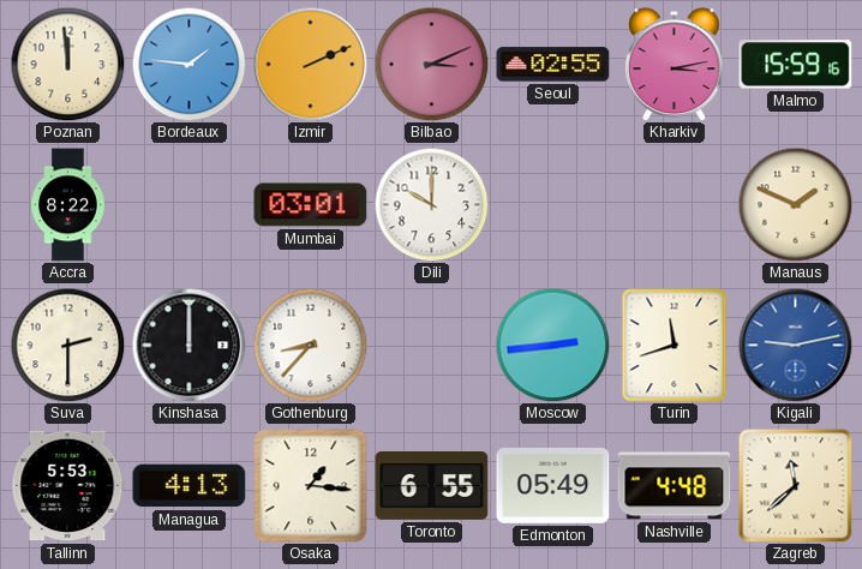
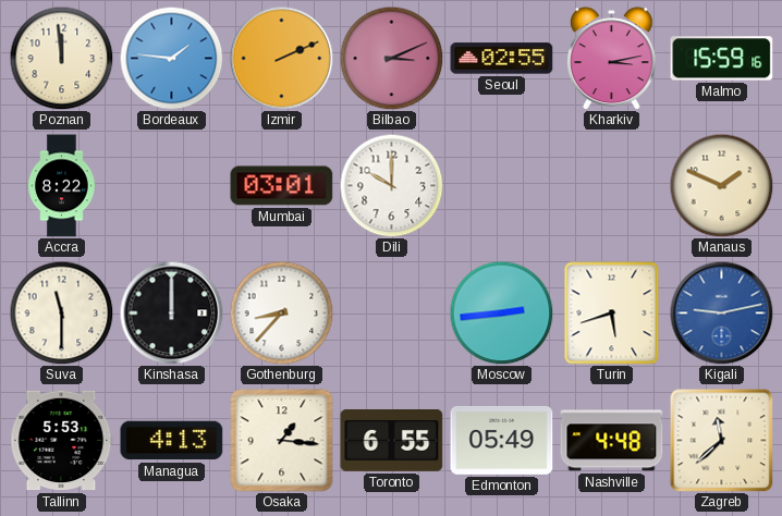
Suva: 2:30 -> 11:30 (61, 312)
Turin: 11:42 -> 5:42 (612, 314)
